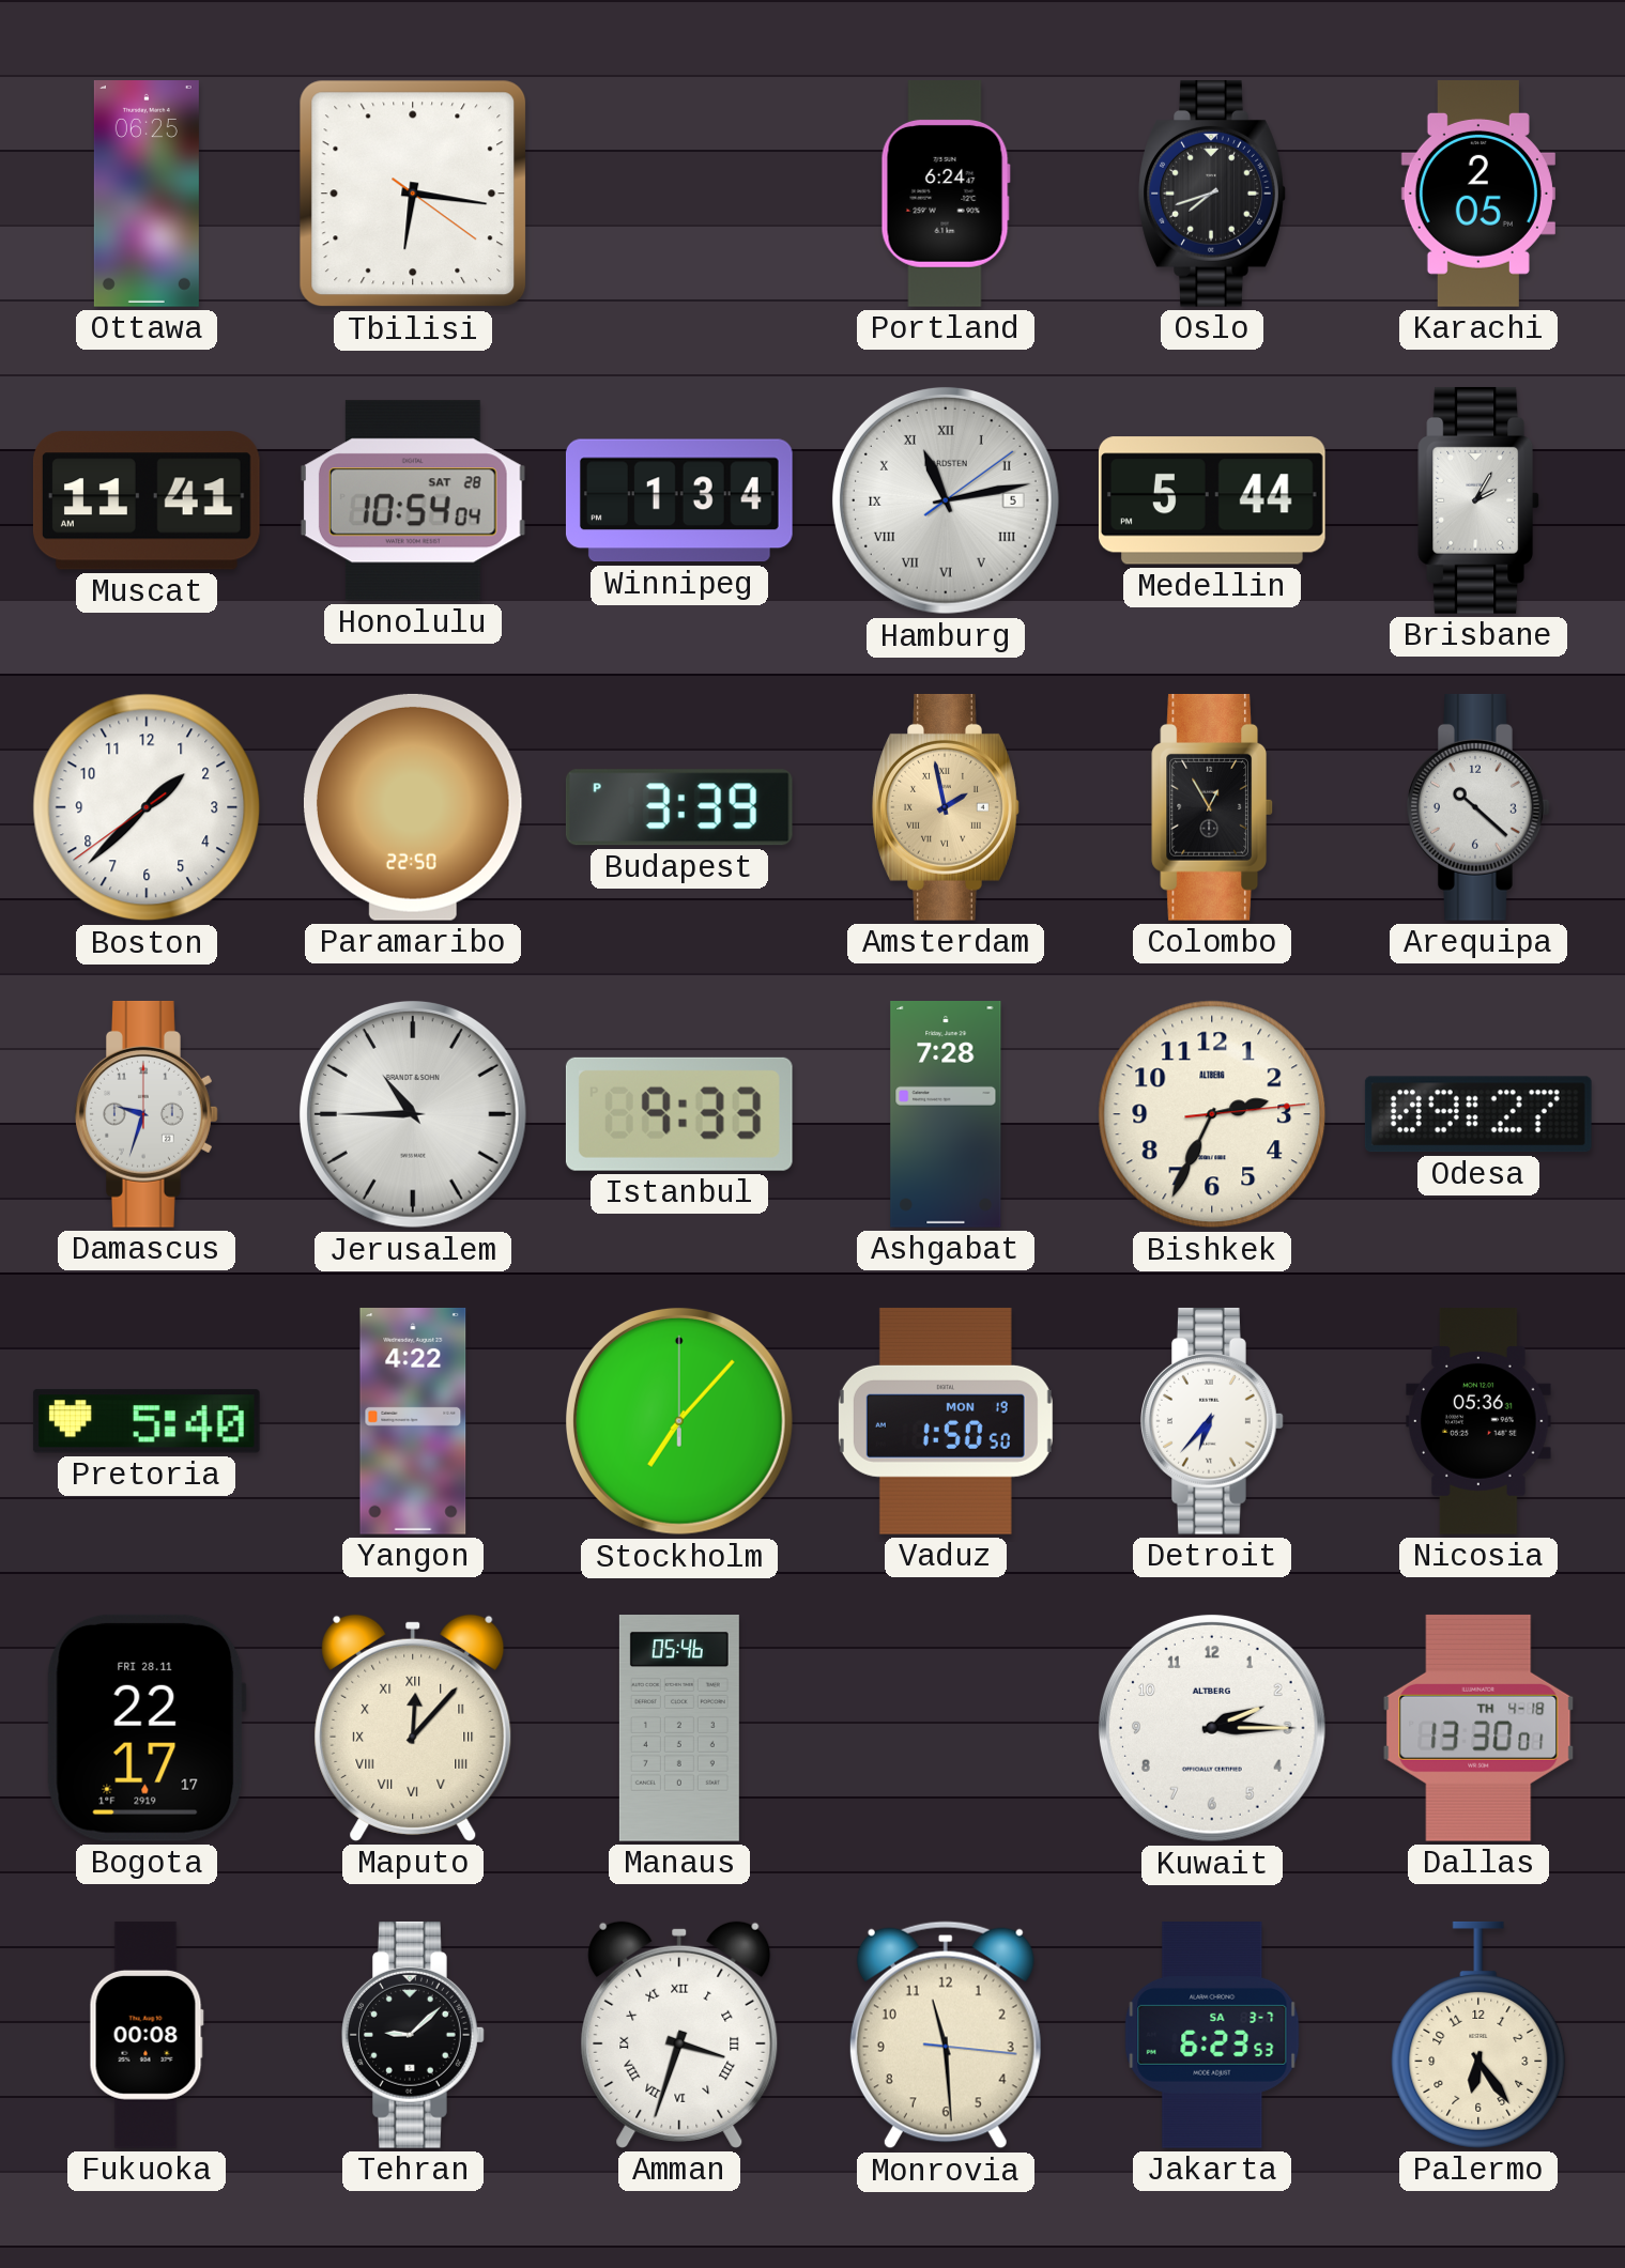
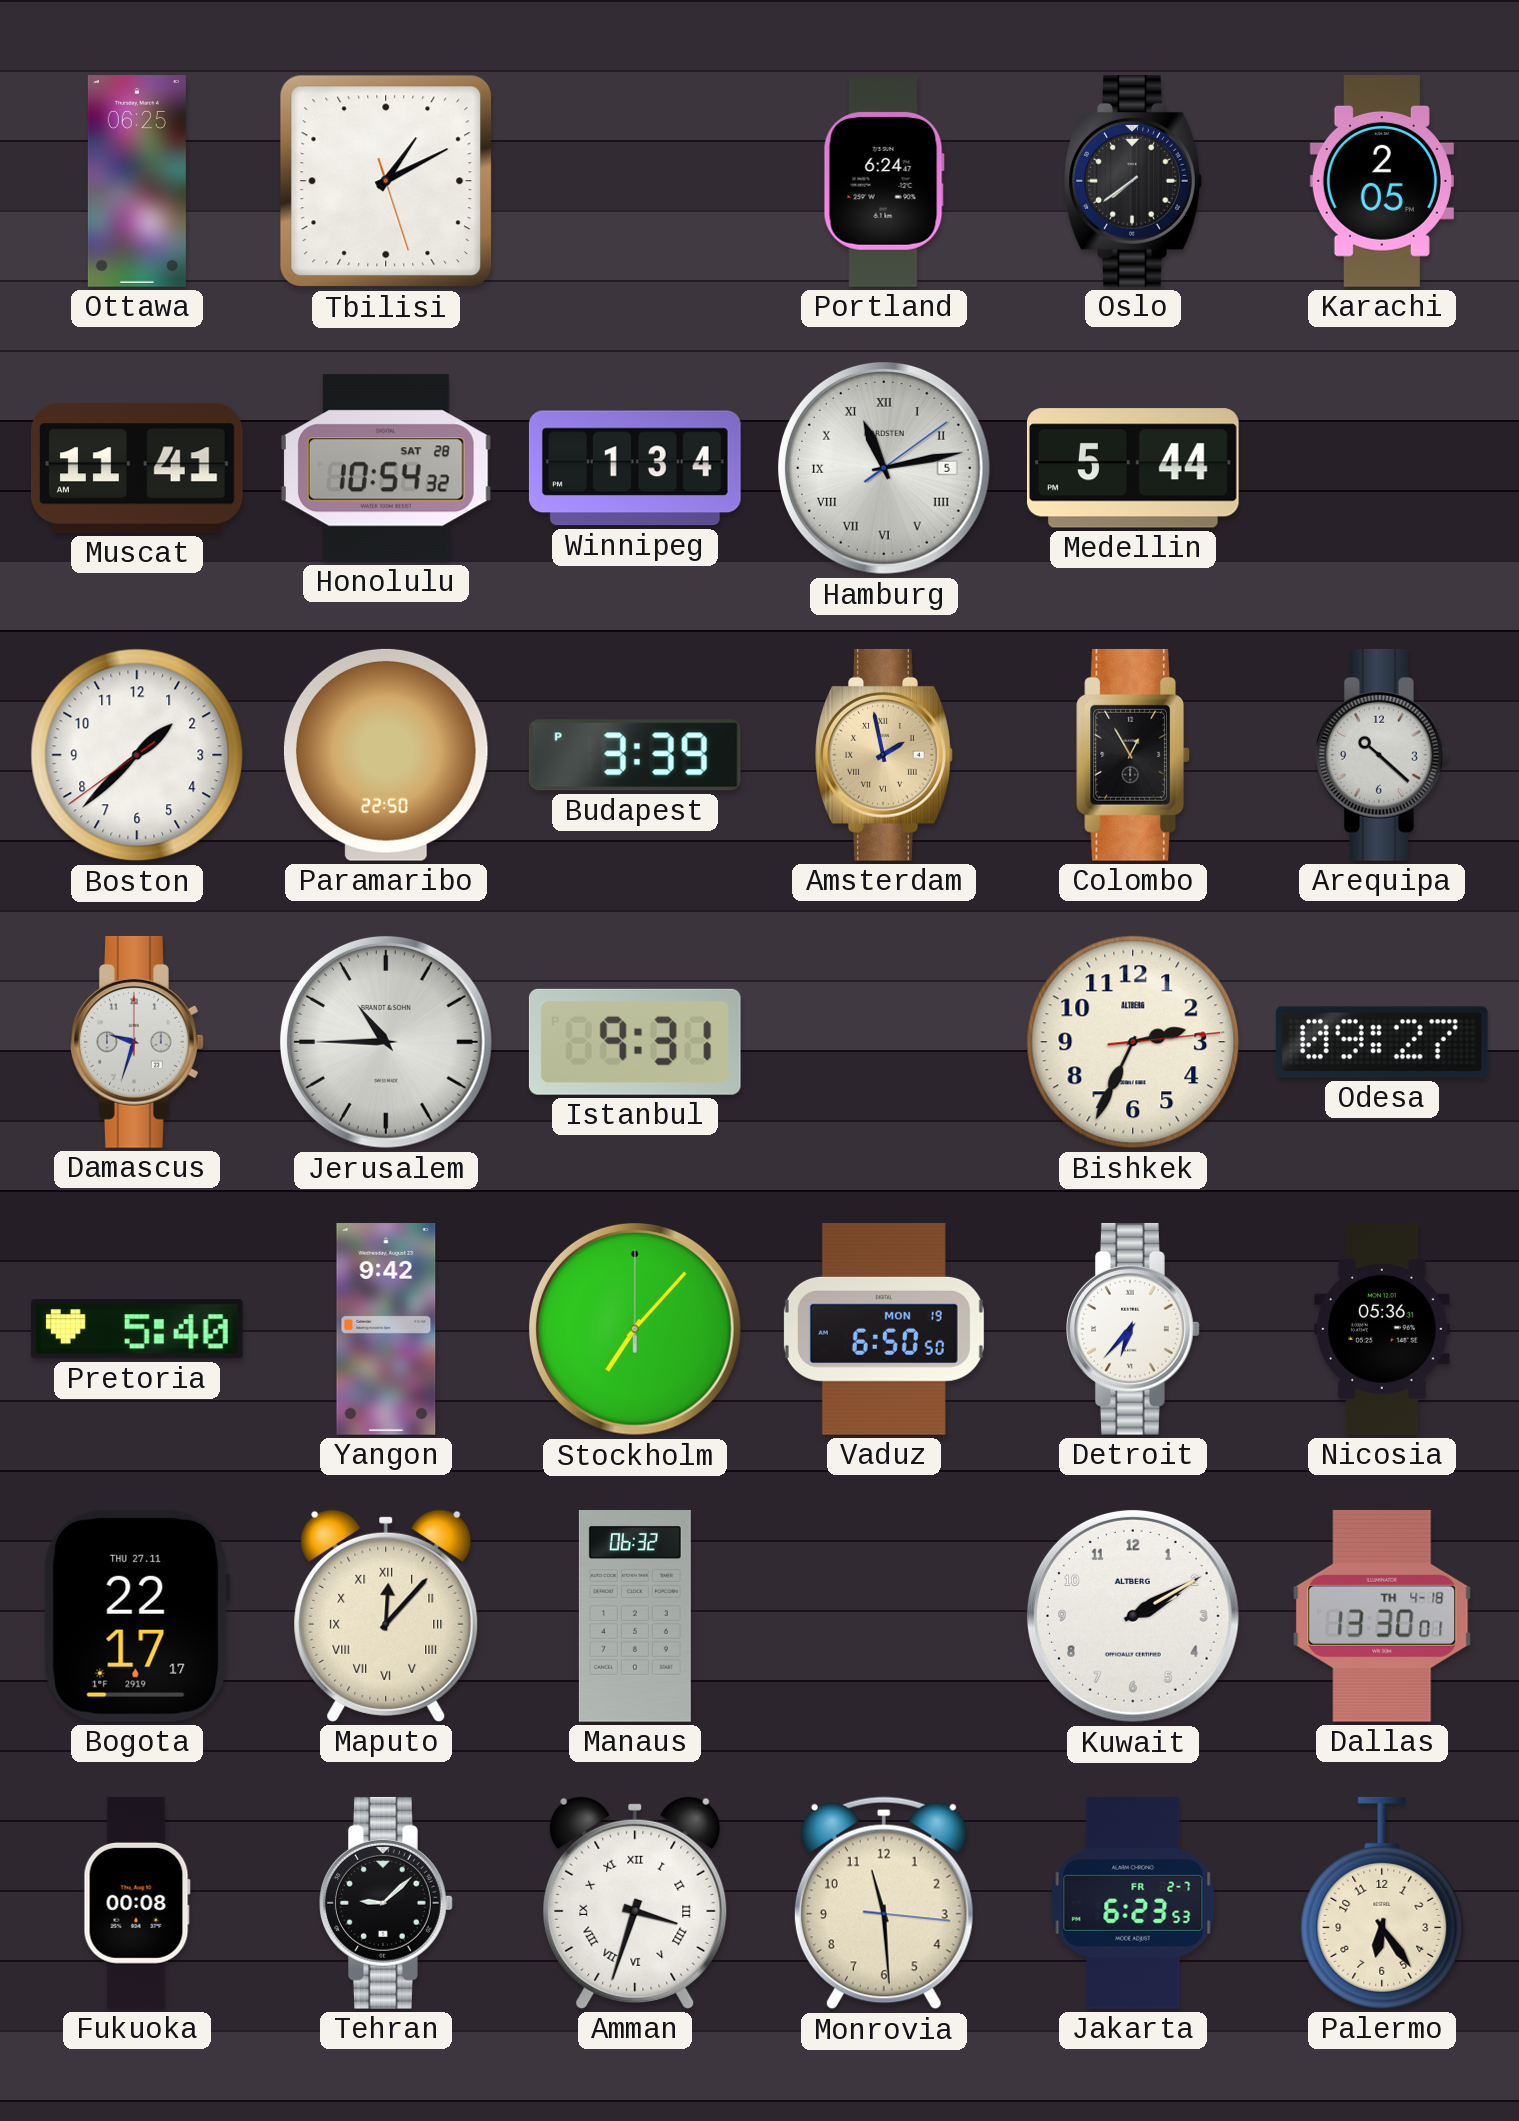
Tbilisi: 6:16 -> 1:10 (386, 181)
Oslo: 7:42 -> 7:39 (1133, 181)
Honolulu: 10:54:04 -> 10:54:32 (386, 468)
Brisbane: 2:05 -> none (1478, 500)
Istanbul: 9:33 -> 9:31 (635, 1042)
Ashgabat: 7:28 -> none (946, 1115)
Yangon: 4:22 -> 9:42 (386, 1330)
Vaduz: 1:50 -> 6:50 (884, 1329)
Bogota date: FRI 28.11 -> THU 27.11 (137, 1616)
Manaus: 05:46 -> 06:32 (635, 1617)
Kuwait: 2:15 -> 2:10 (1133, 1616)
Jakarta date: SA 3-7 -> FR 2-7 (1133, 1904)
